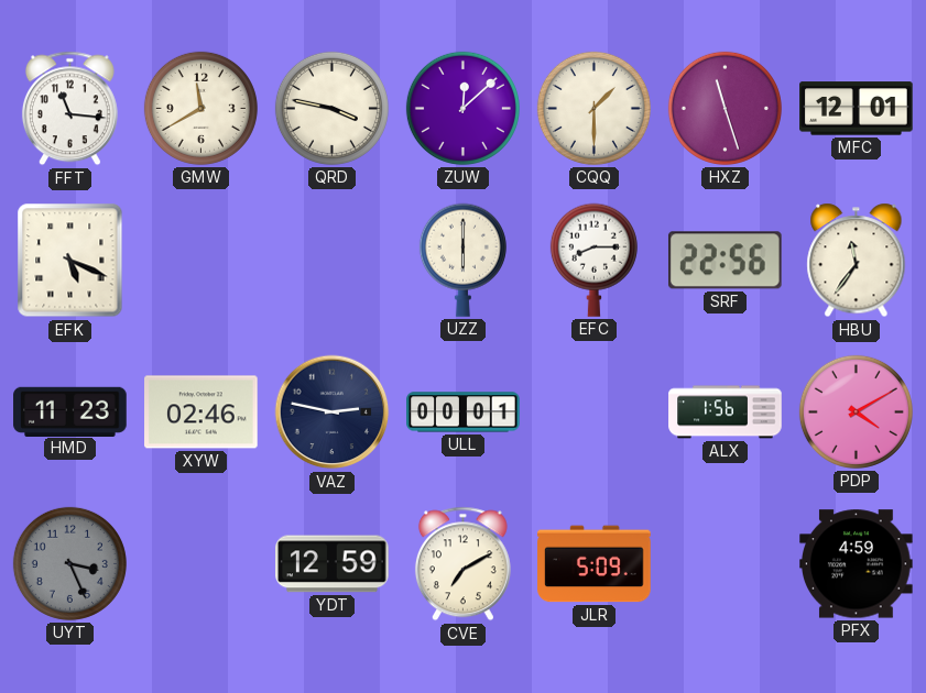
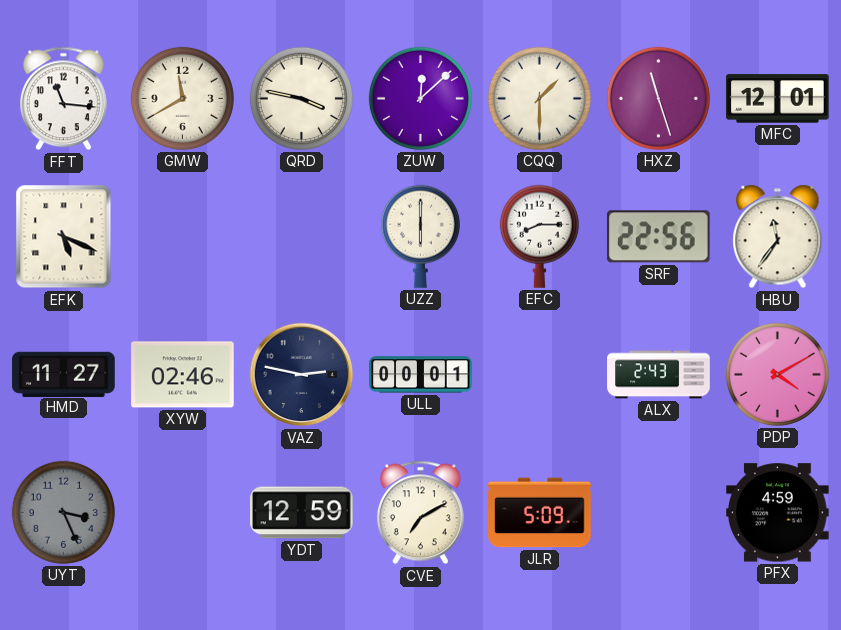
HMD: 11:23 -> 11:27 (64, 374)
ALX: 1:56 -> 2:43 (659, 375)
